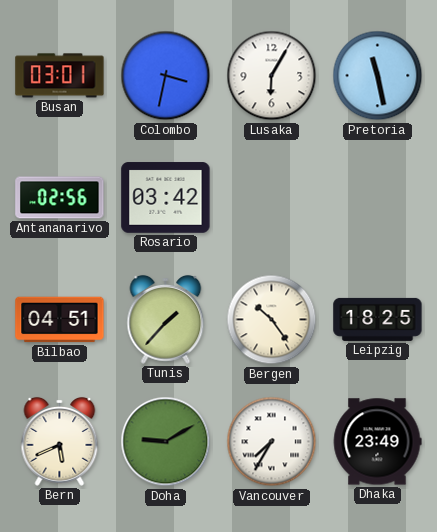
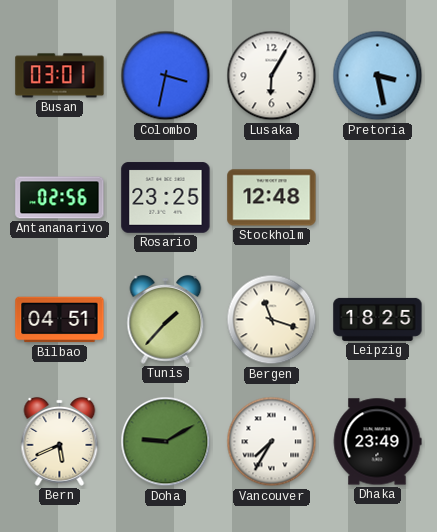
Pretoria: 11:28 -> 3:28 (378, 76)
Rosario: 03:42 -> 23:25 (166, 198)
Stockholm: none -> 12:48 (272, 198)
Bergen: 10:24 -> 11:18 (272, 320)
